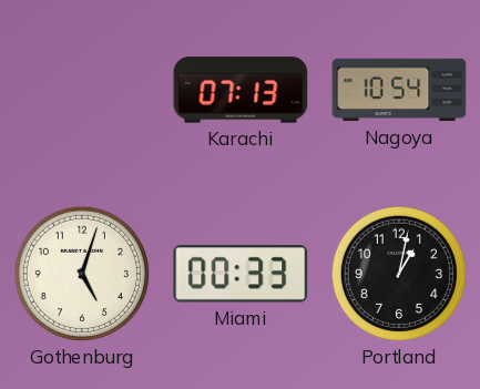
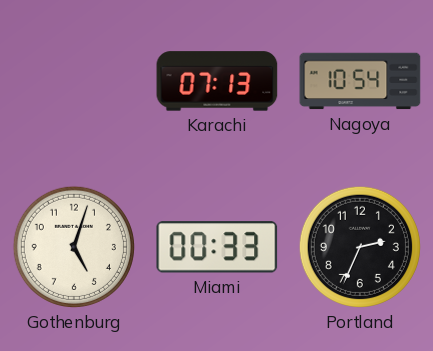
Portland: 1:02 -> 2:34 (360, 247)
